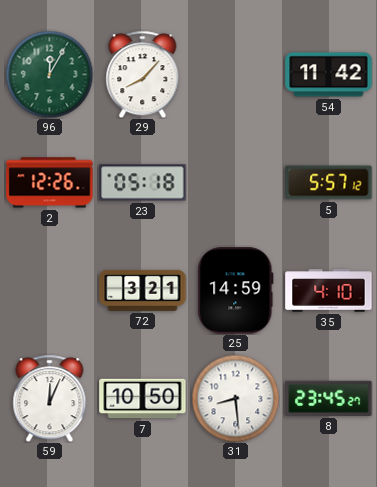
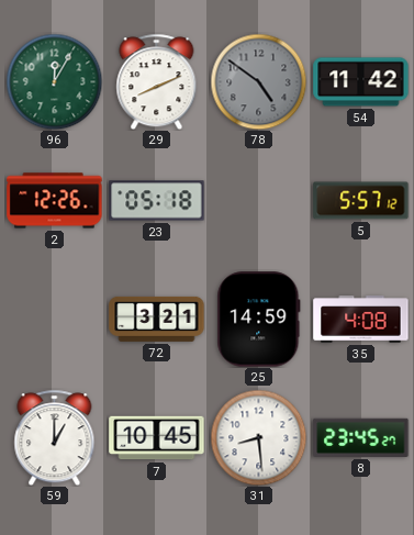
29: 8:07 -> 8:11 (157, 81)
78: none -> 4:51 (258, 81)
35: 4:10 -> 4:08 (361, 320)
59: 12:04 -> 1:00 (55, 437)
7: 10:50 -> 10:45 (157, 438)
